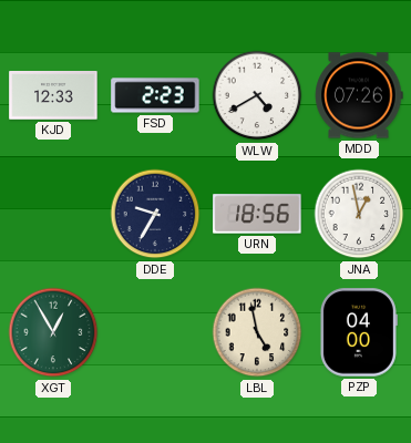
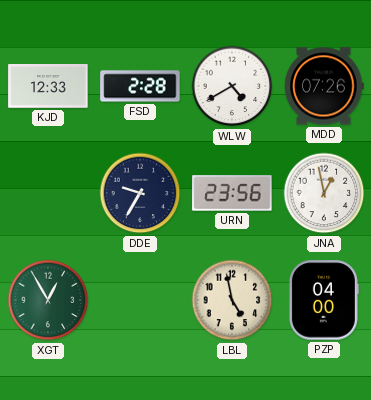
FSD: 2:23 -> 2:28 (140, 86)
URN: 18:56 -> 23:56 (232, 193)
